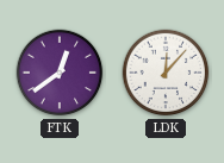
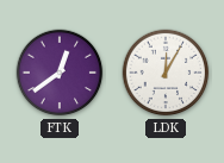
LDK: 12:07 -> 12:05 (166, 73)
